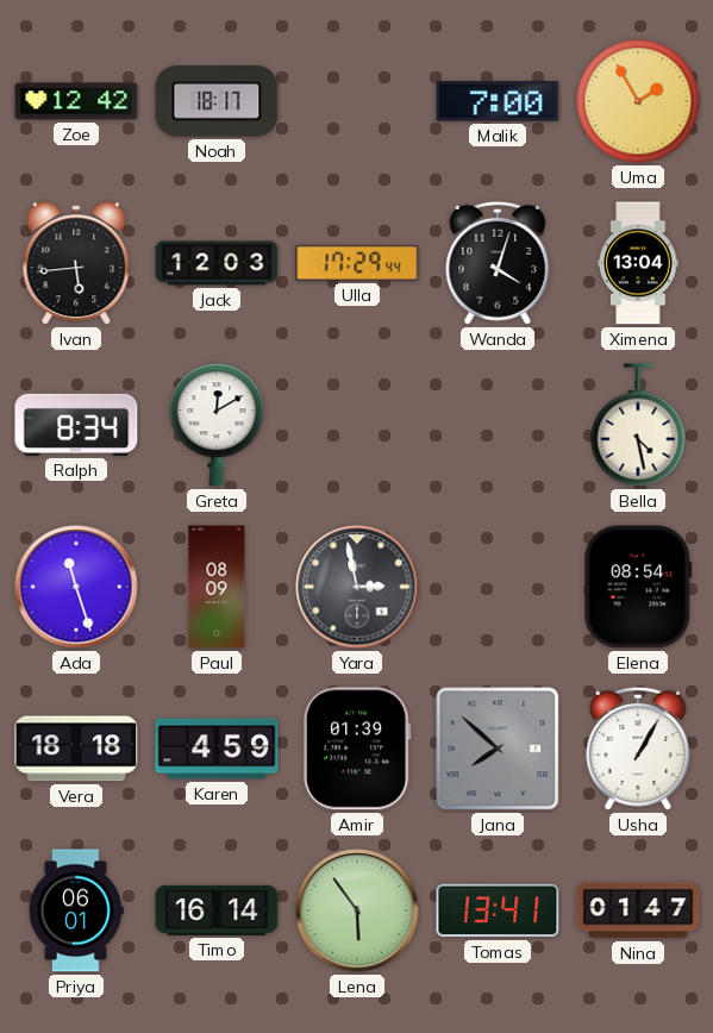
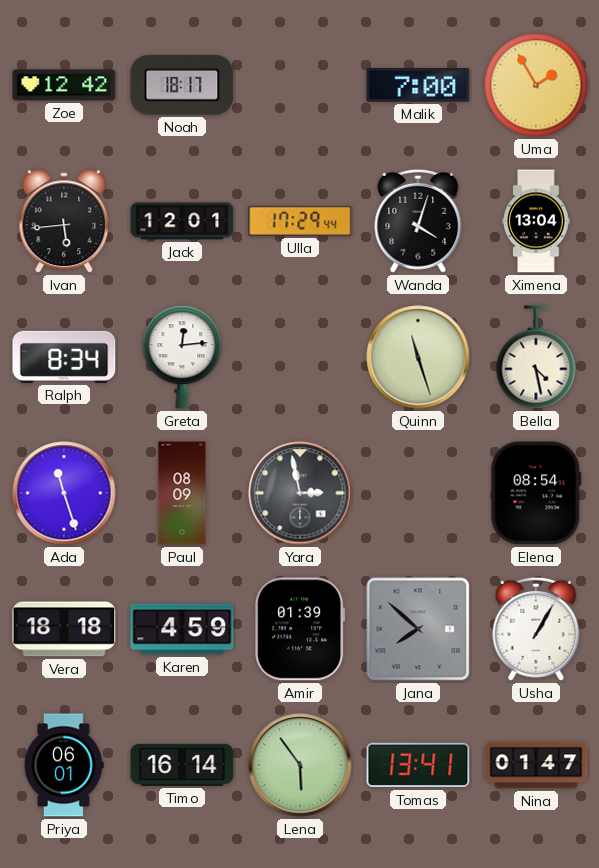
Jack: 12:03 -> 12:01 (182, 221)
Greta: 12:10 -> 12:14 (182, 357)
Quinn: none -> 11:27 (418, 357)
